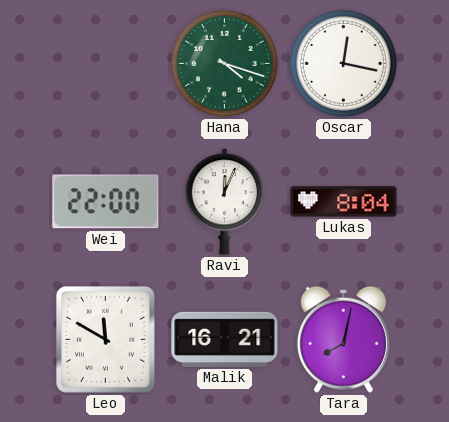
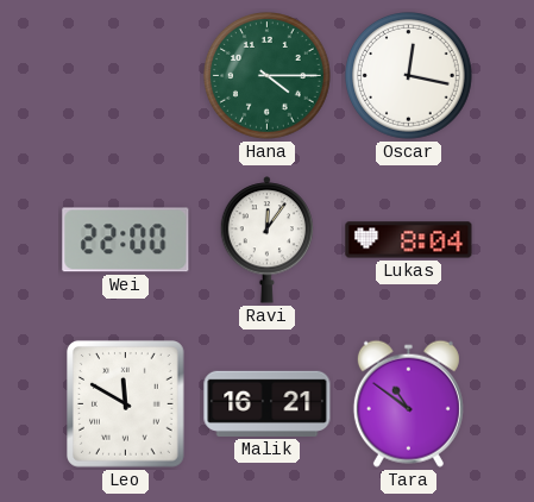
Hana: 4:18 -> 4:15 (268, 76)
Ravi: 12:04 -> 12:06 (268, 240)
Tara: 8:02 -> 10:51 (408, 403)
